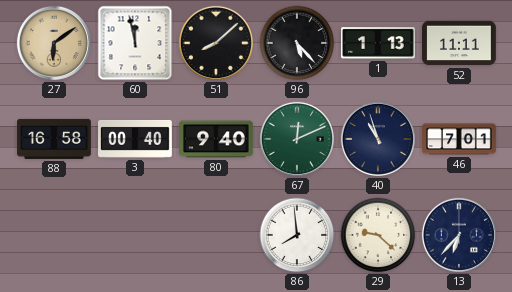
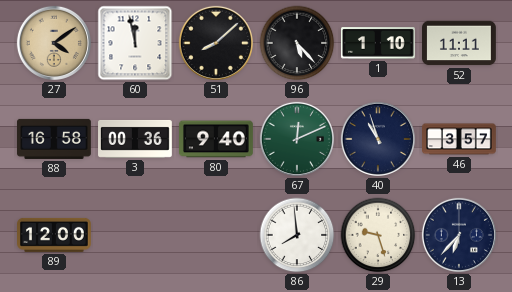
27: 6:09 -> 4:09 (54, 43)
1: 1:13 -> 1:10 (379, 43)
3: 00:40 -> 00:36 (135, 139)
46: 7:01 -> 3:57 (459, 139)
89: none -> 12:00 (55, 235)
29: 9:22 -> 9:27 (378, 235)
